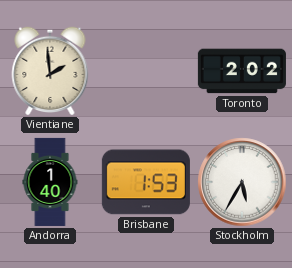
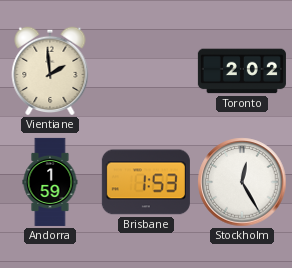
Andorra: 1:40 -> 1:59 (50, 182)
Stockholm: 5:35 -> 12:25 (242, 182)
